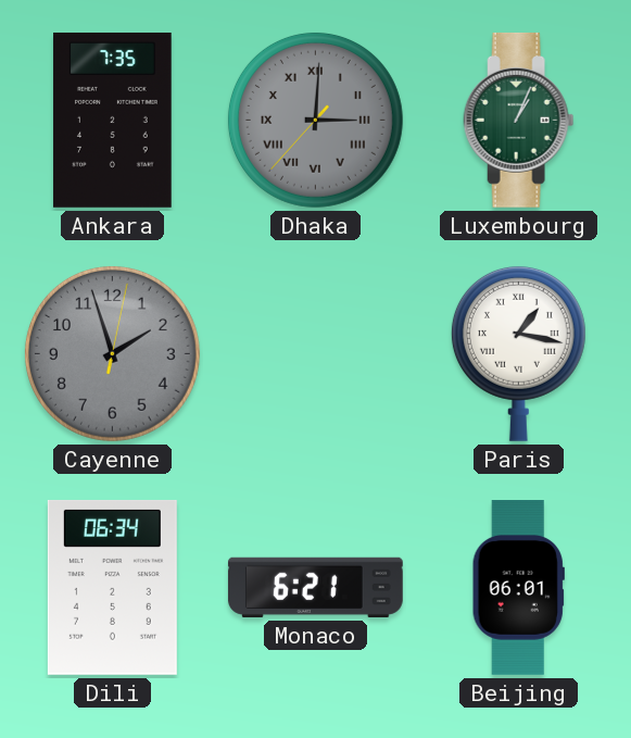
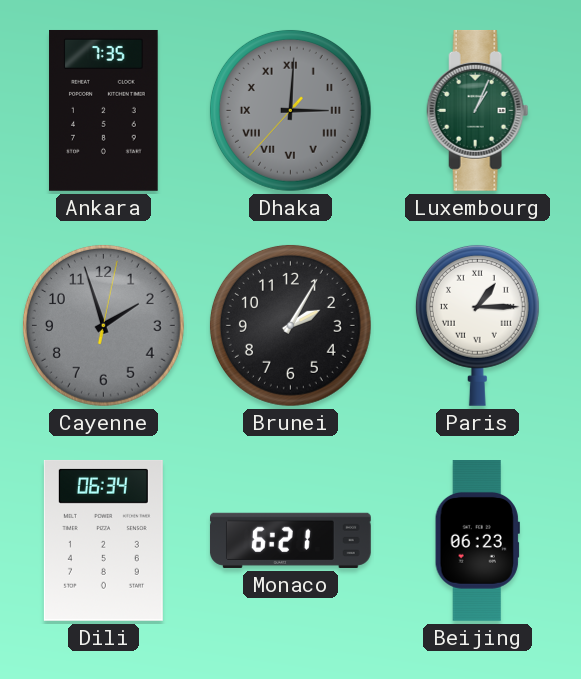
Brunei: none -> 2:05 (290, 325)
Paris: 1:17 -> 1:15 (477, 325)
Beijing: 06:01 -> 06:23 (477, 541)
